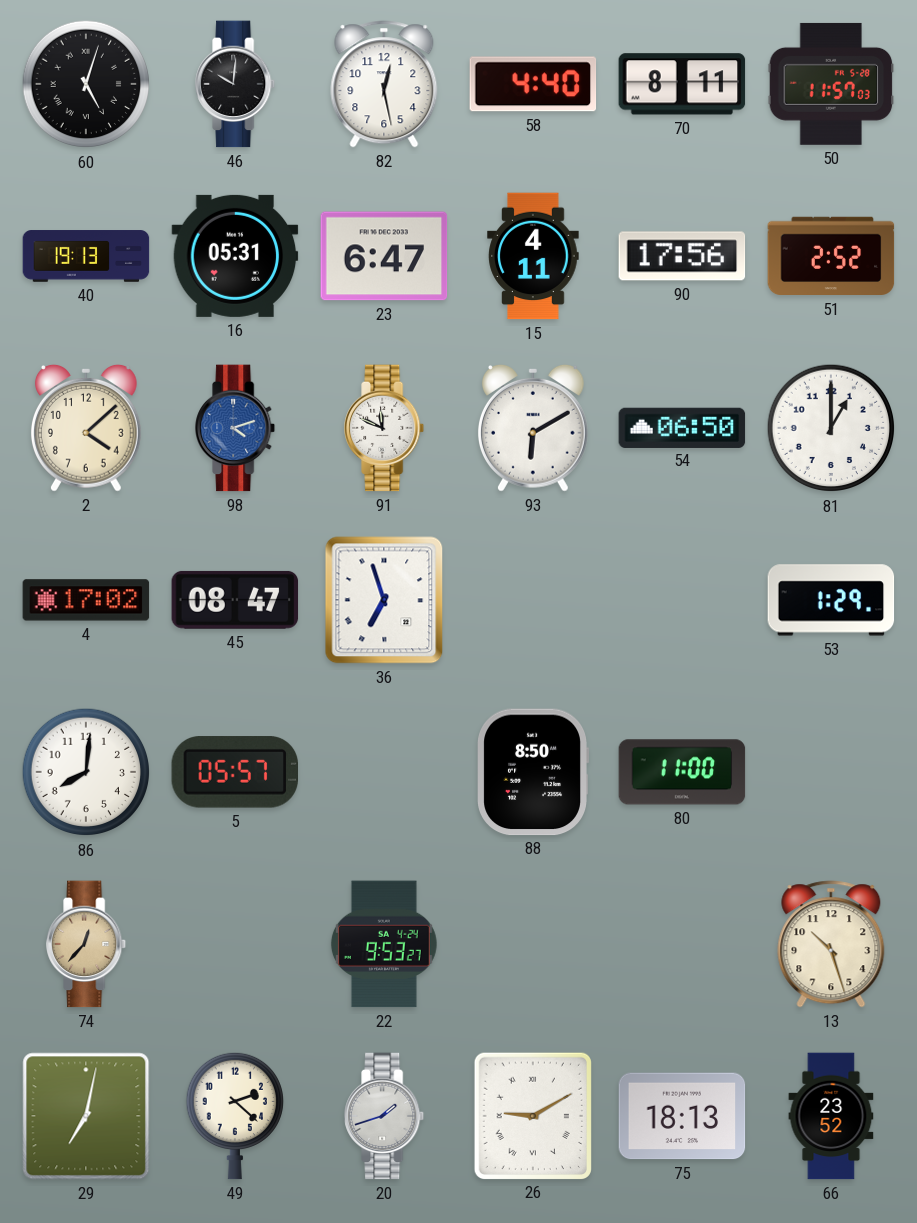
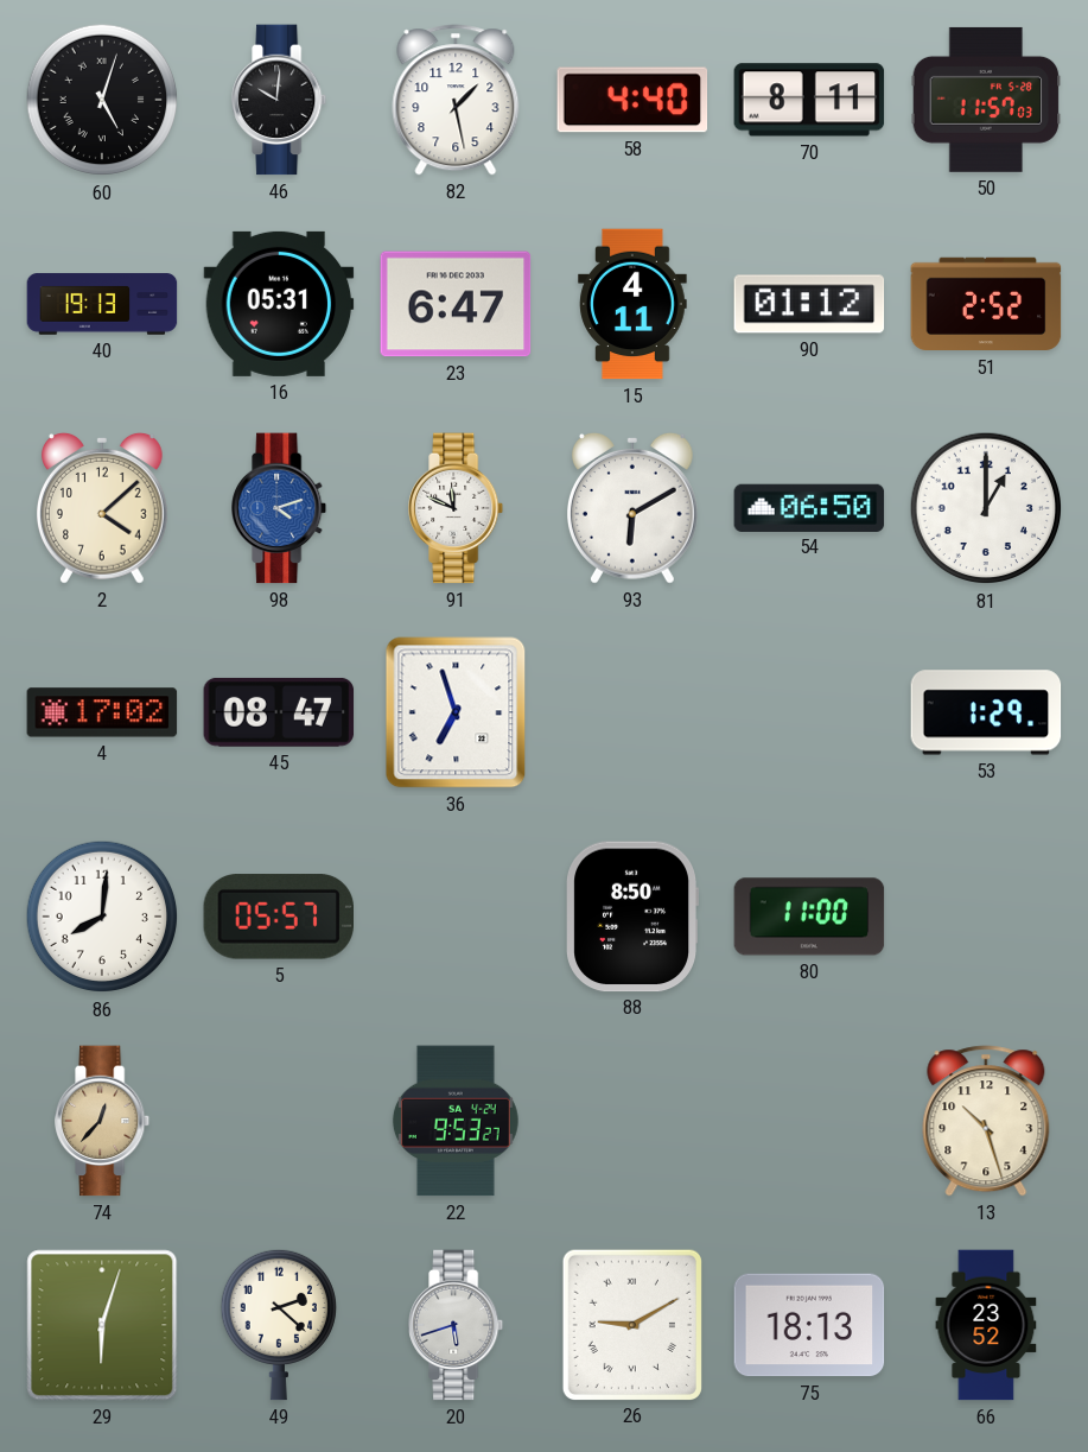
82: 12:28 -> 1:28 (456, 100)
90: 17:56 -> 01:12 (809, 304)
29: 7:02 -> 6:03 (102, 1325)
20: 1:42 -> 5:42 (457, 1325)
